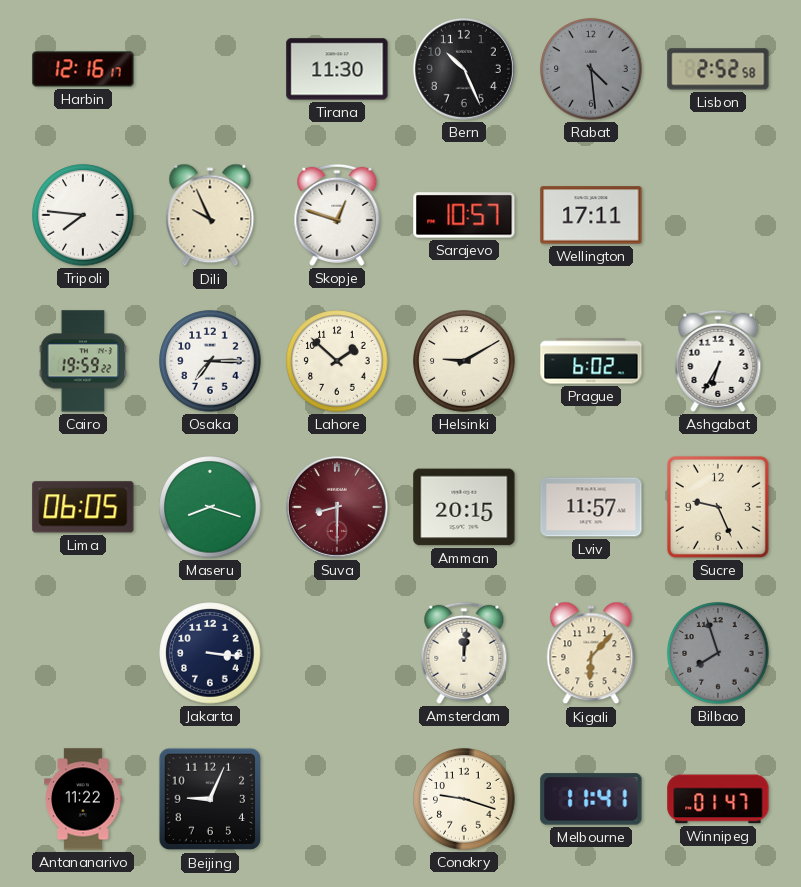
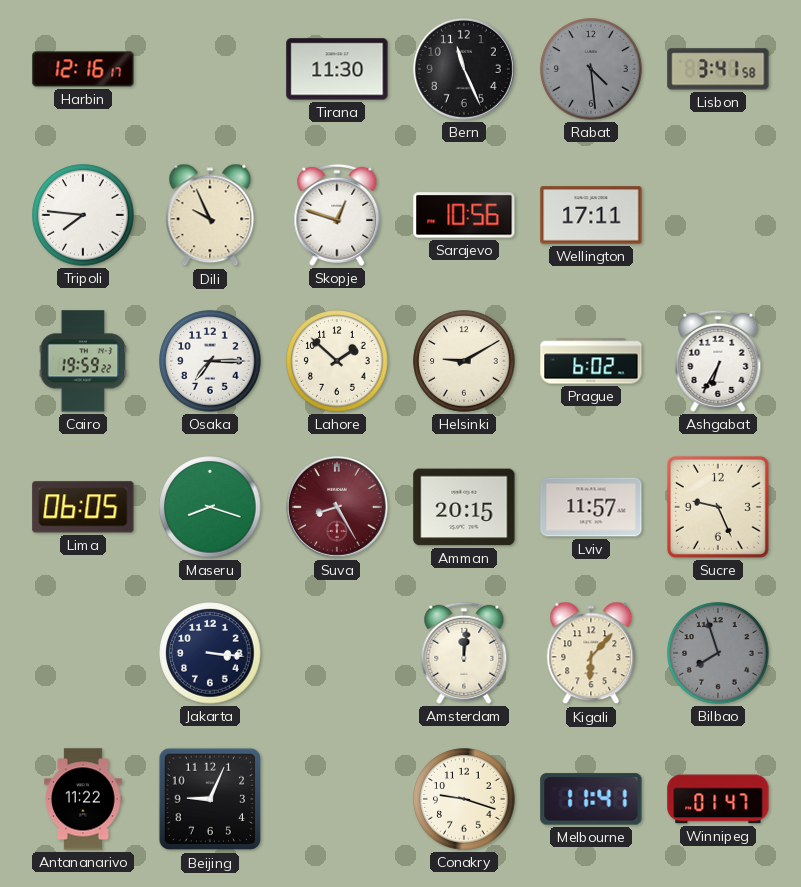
Bern: 10:26 -> 11:26 (464, 69)
Lisbon: 2:52 -> 3:41 (718, 69)
Sarajevo: 10:57 -> 10:56 (464, 215)
Suva: 8:30 -> 8:25 (337, 507)
